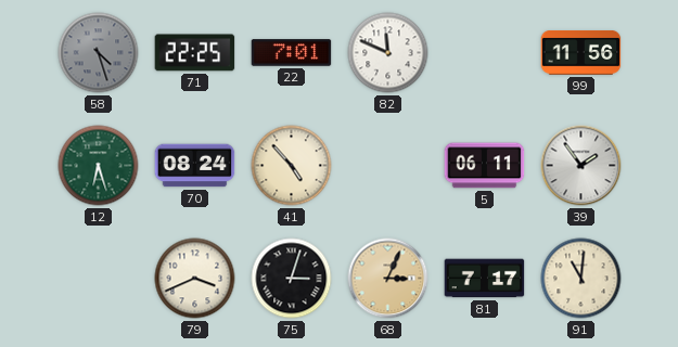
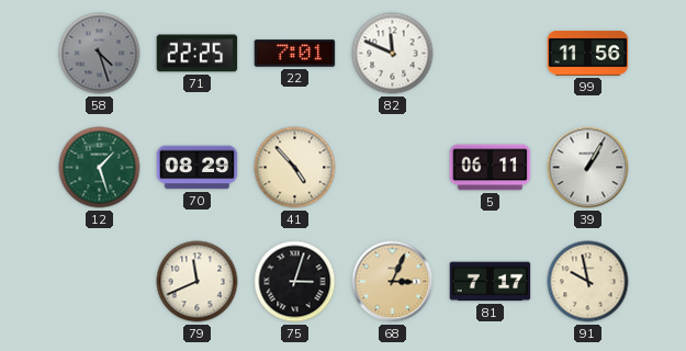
12: 6:27 -> 1:27 (100, 168)
70: 08:24 -> 08:29 (198, 168)
39: 1:54 -> 1:05 (588, 168)
79: 3:41 -> 11:41 (198, 282)
91: 11:01 -> 9:58 (588, 282)
